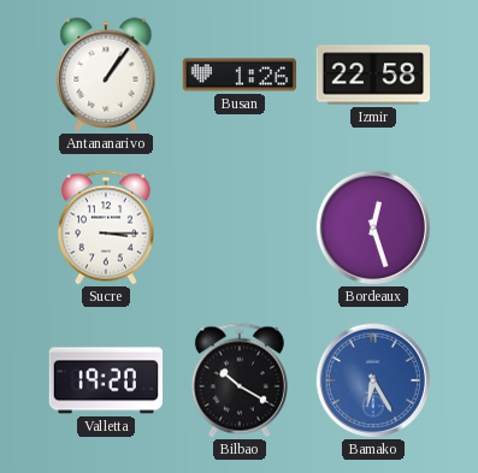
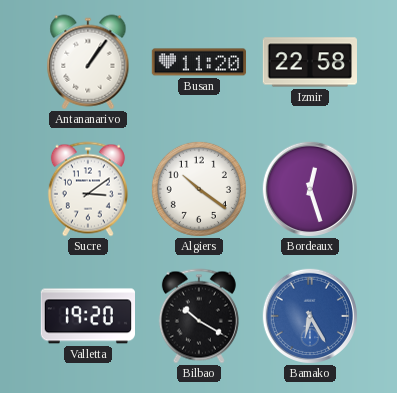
Busan: 1:26 -> 11:20 (198, 62)
Sucre: 3:15 -> 3:09 (88, 189)
Algiers: none -> 10:21 (199, 189)
